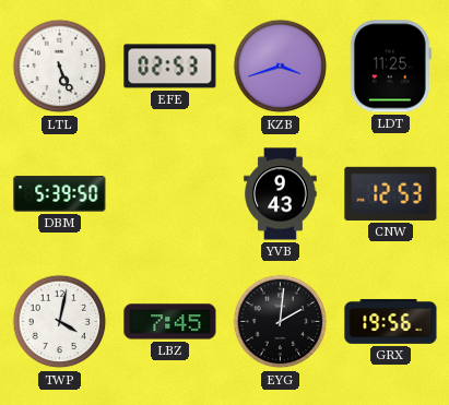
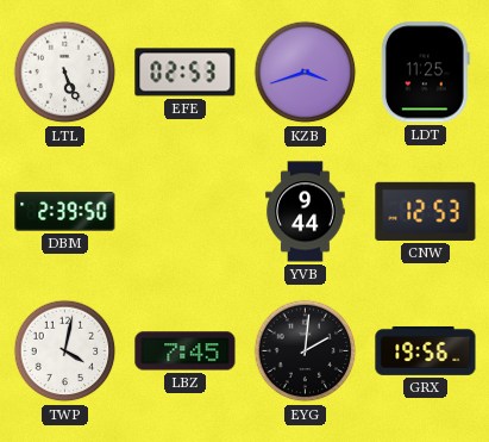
DBM: 5:39 -> 2:39 (65, 212)
YVB: 9:43 -> 9:44 (306, 212)
